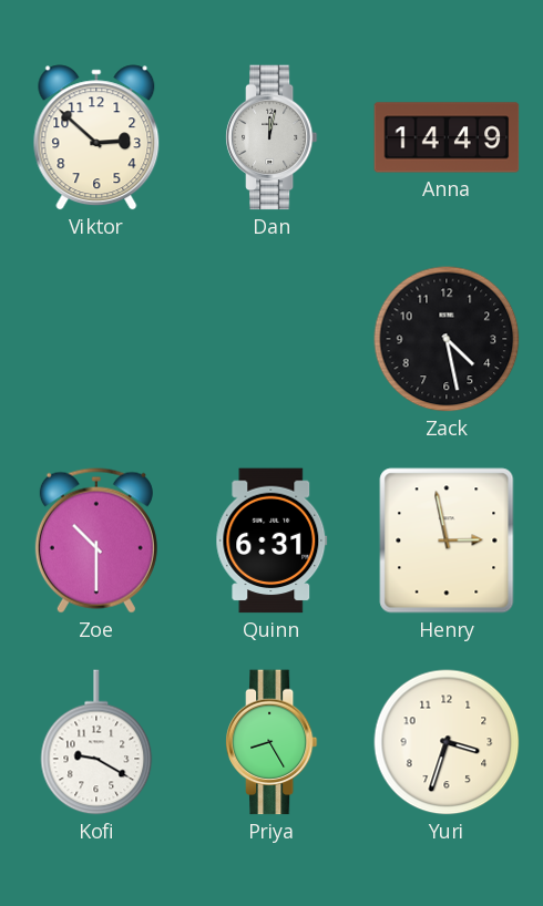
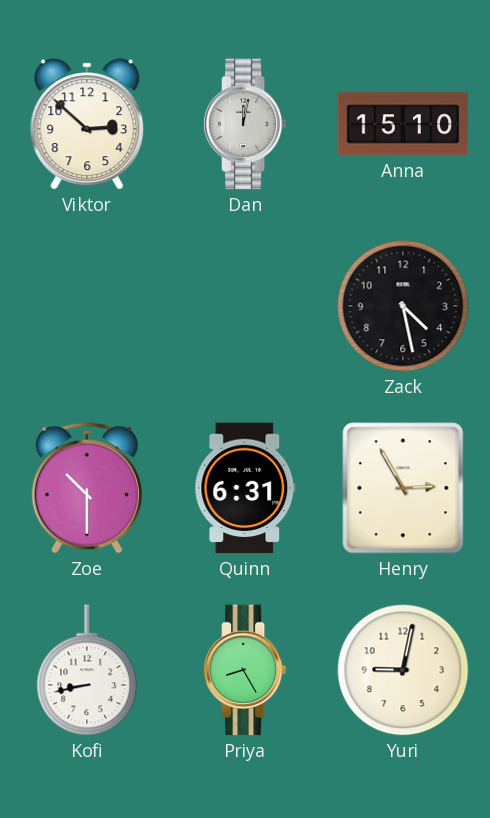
Anna: 14:49 -> 15:10 (403, 124)
Henry: 2:58 -> 2:55 (403, 488)
Kofi: 9:20 -> 8:43 (87, 670)
Yuri: 3:33 -> 9:02 (403, 670)
